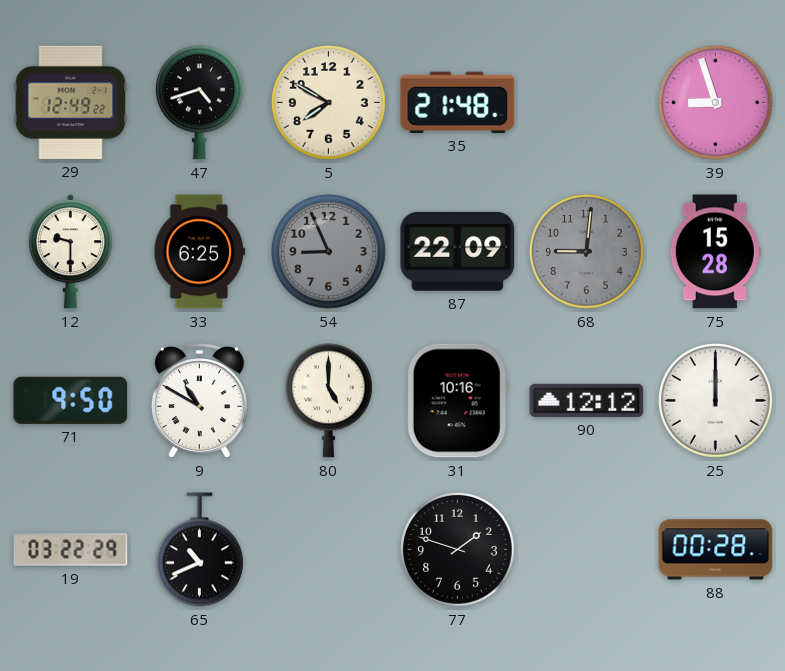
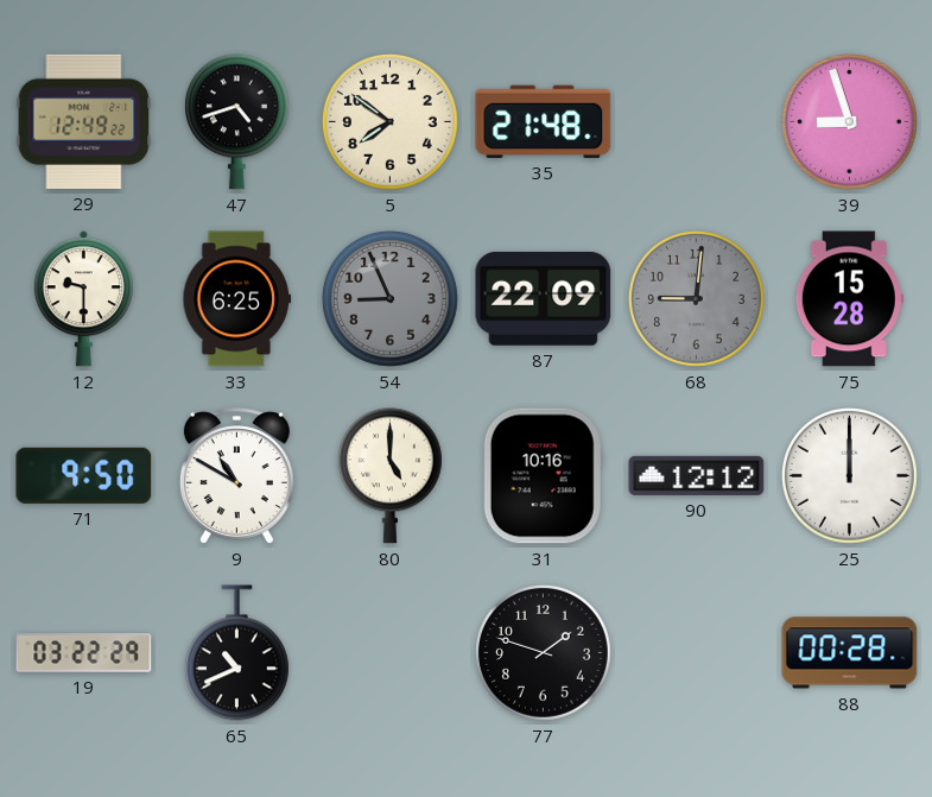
5: 7:50 -> 7:51 (391, 122)
